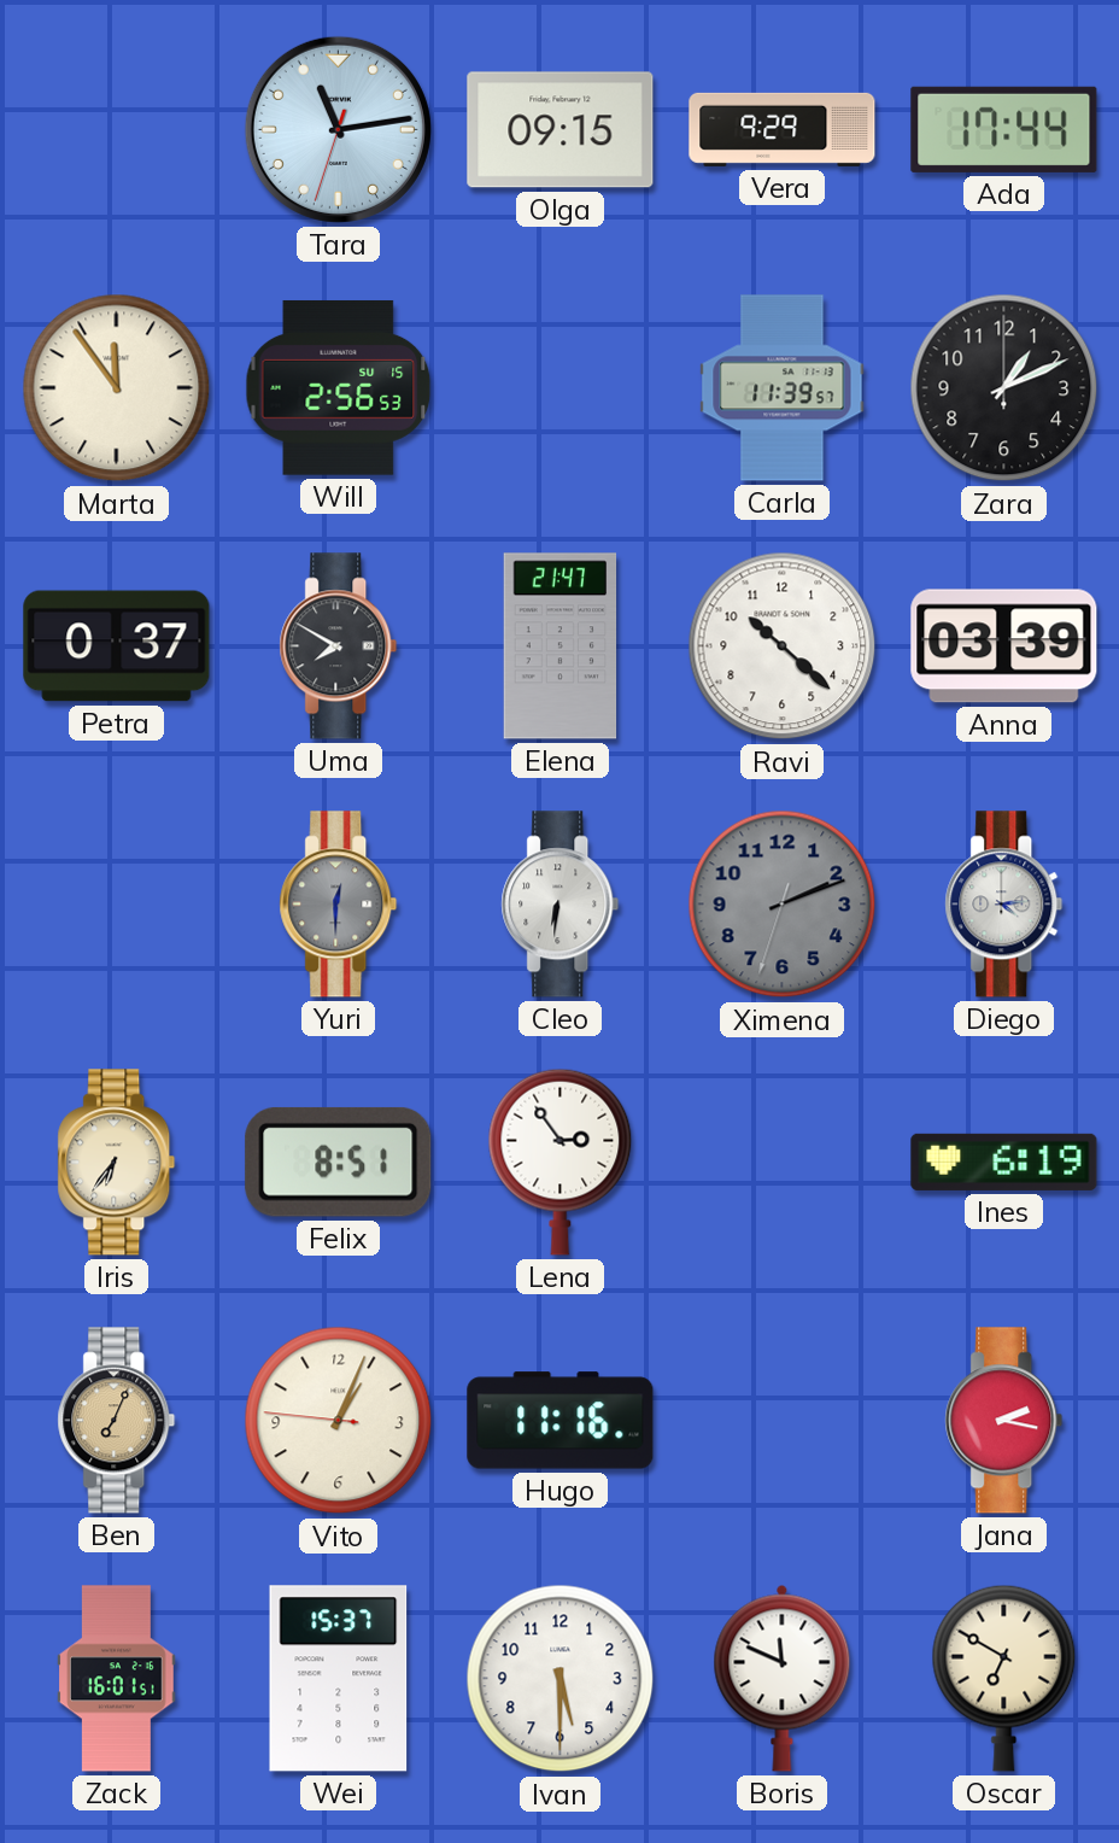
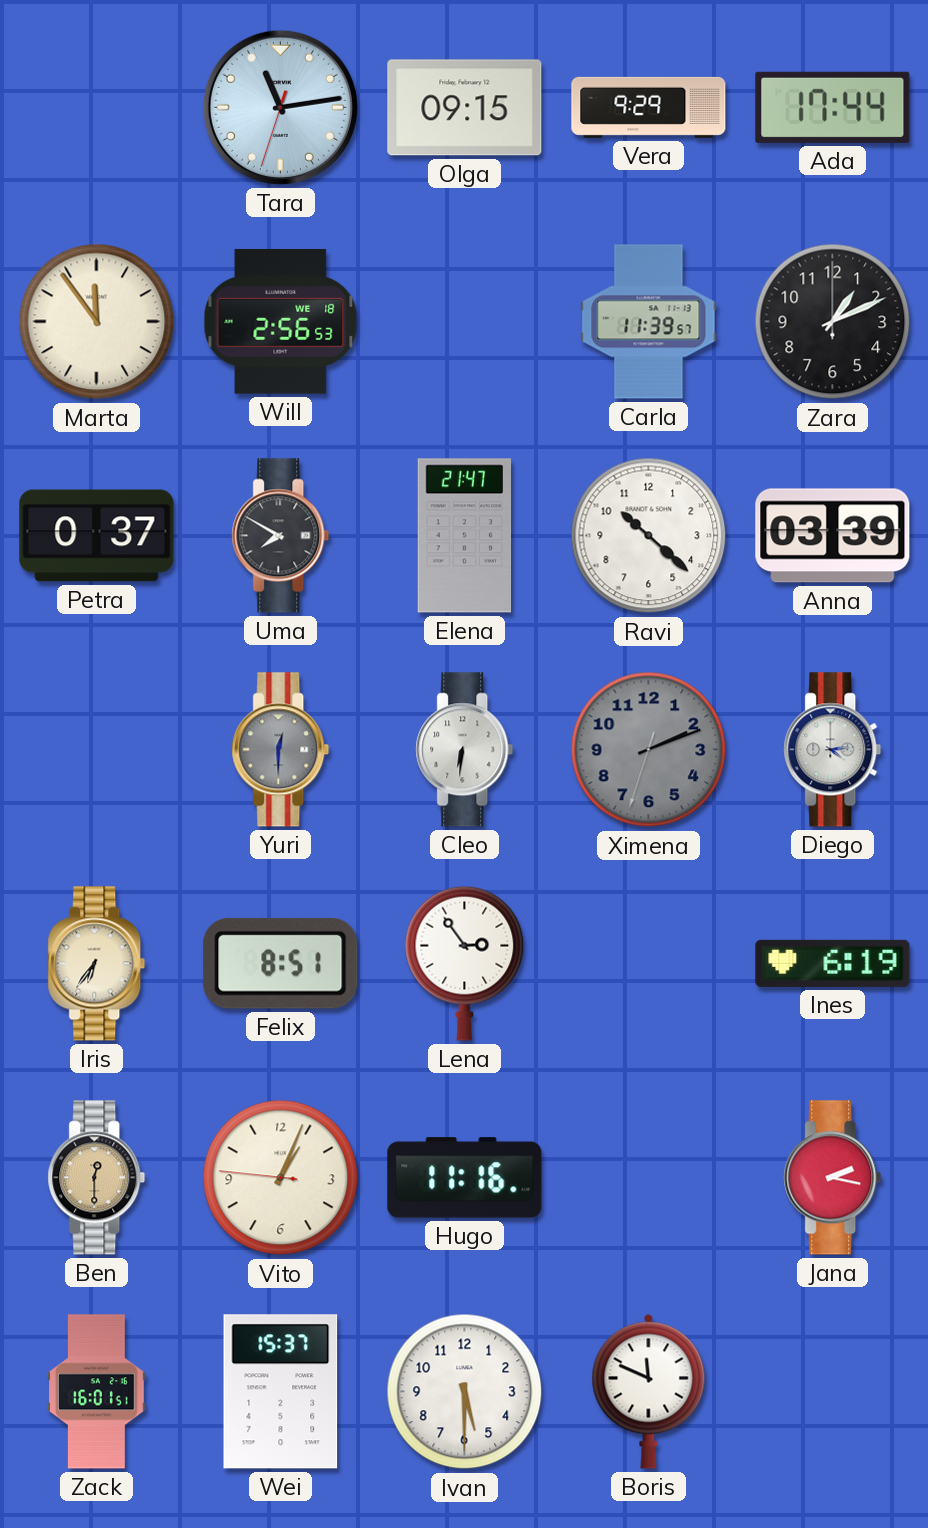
Will date: SU 15 -> WE 18 (281, 321)
Ben: 7:04 -> 12:30 (97, 1178)
Oscar: 6:50 -> none (1004, 1678)
